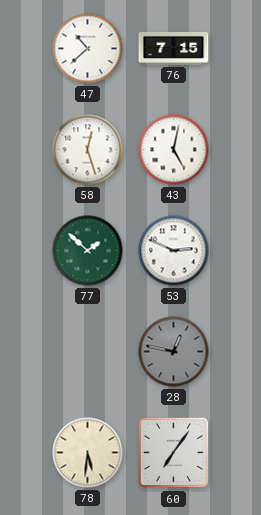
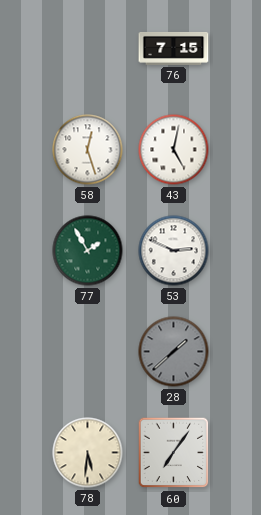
47: 10:38 -> none (88, 49)
77: 1:52 -> 1:55 (88, 251)
28: 12:47 -> 1:38 (174, 352)
